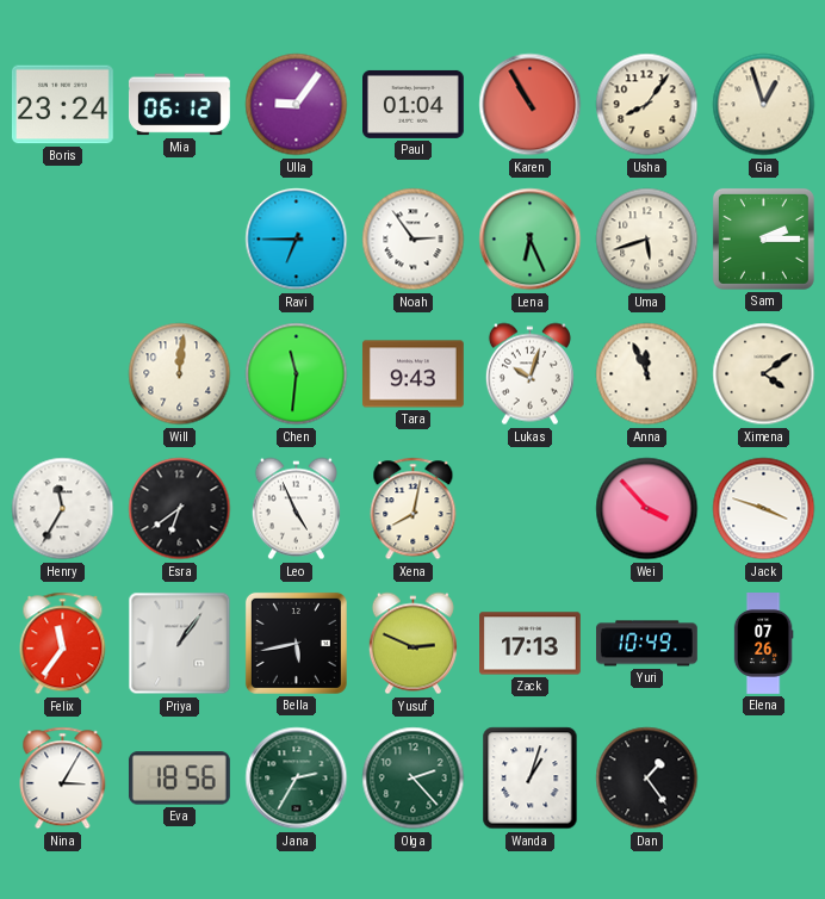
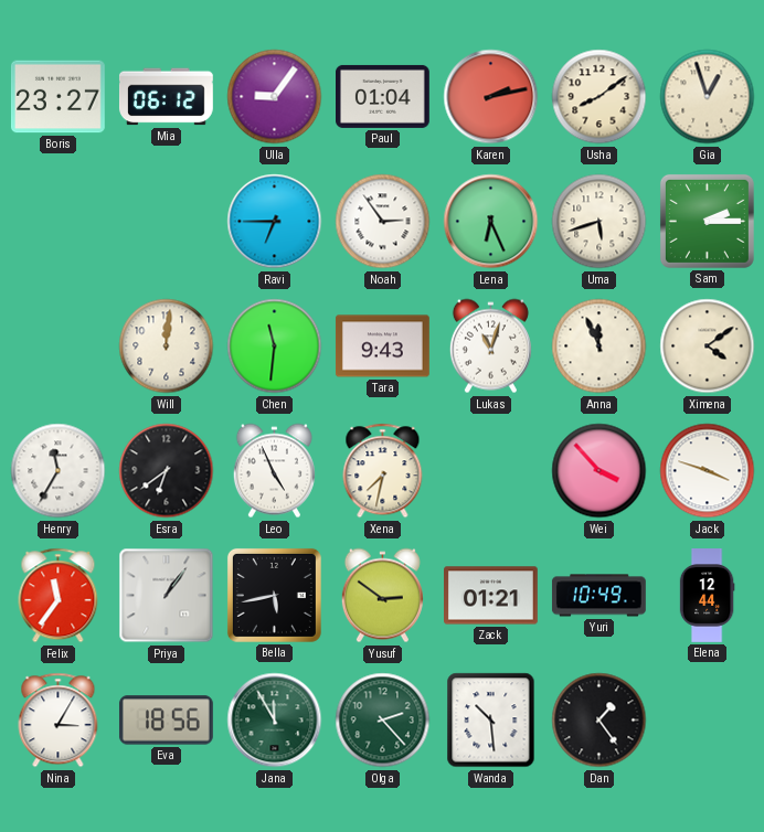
Boris: 23:24 -> 23:27 (57, 97)
Karen: 10:55 -> 2:13 (491, 97)
Usha: 8:06 -> 8:09 (599, 97)
Lukas: 10:03 -> 11:03 (490, 346)
Xena: 8:02 -> 7:32 (383, 471)
Yusuf: 2:49 -> 2:51 (382, 596)
Zack: 17:13 -> 01:21 (491, 596)
Elena: 07:26 -> 12:44 (707, 596)
Jana: 2:35 -> 11:55 (275, 721)
Wanda: 1:03 -> 10:29 (491, 721)
